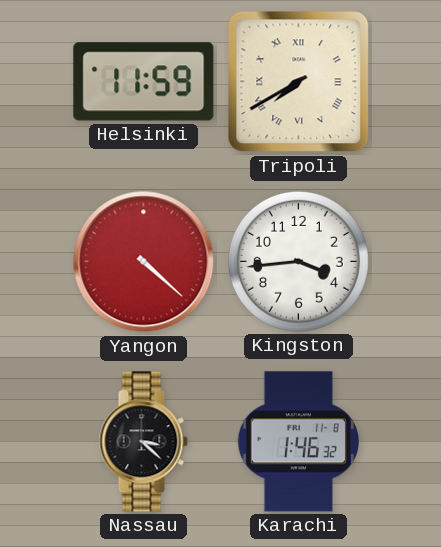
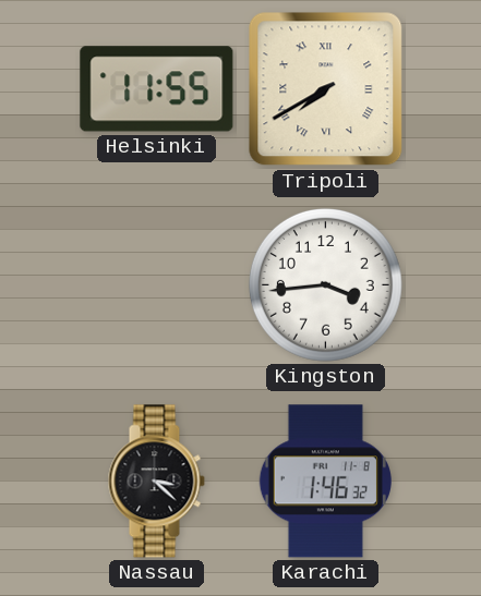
Helsinki: 11:59 -> 11:55 (157, 89)
Yangon: 4:22 -> none (144, 262)
